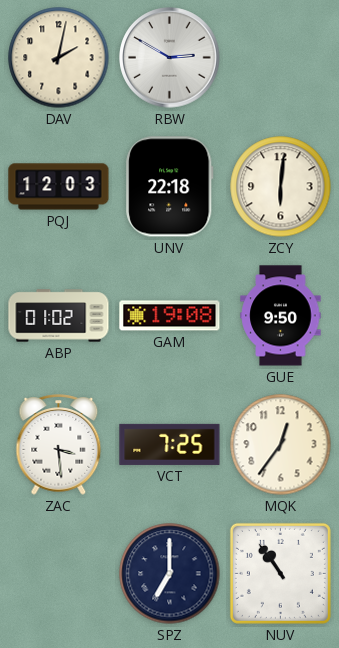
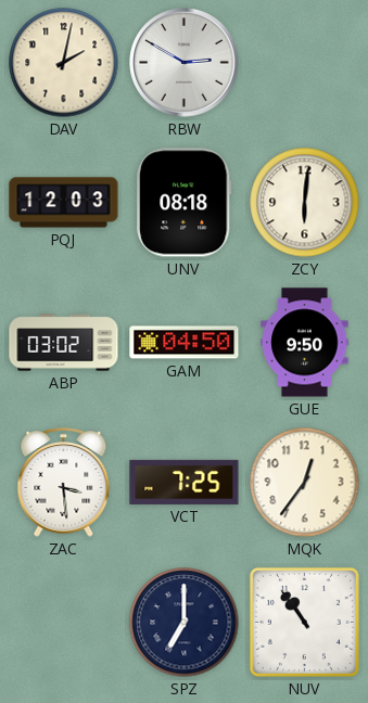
UNV: 22:18 -> 08:18 (185, 203)
ABP: 01:02 -> 03:02 (64, 343)
GAM: 19:08 -> 04:50 (185, 343)
